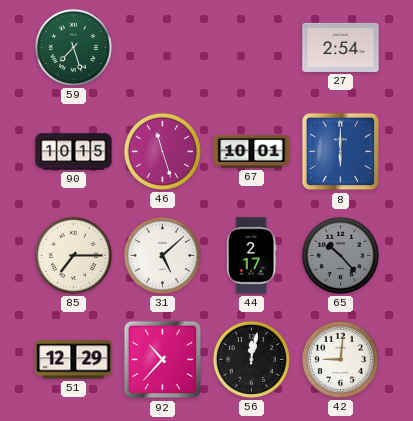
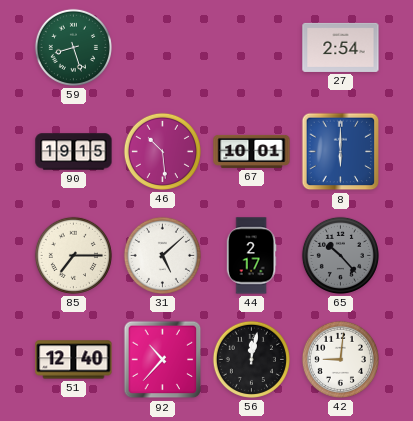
59: 7:27 -> 8:27 (73, 47)
90: 10:15 -> 19:15 (74, 152)
46: 11:27 -> 10:29 (162, 151)
51: 12:29 -> 12:40 (74, 360)
